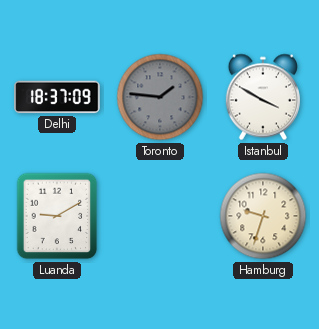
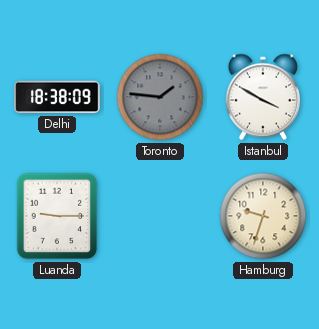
Delhi: 18:37 -> 18:38 (57, 97)
Luanda: 9:10 -> 9:15 (57, 216)
